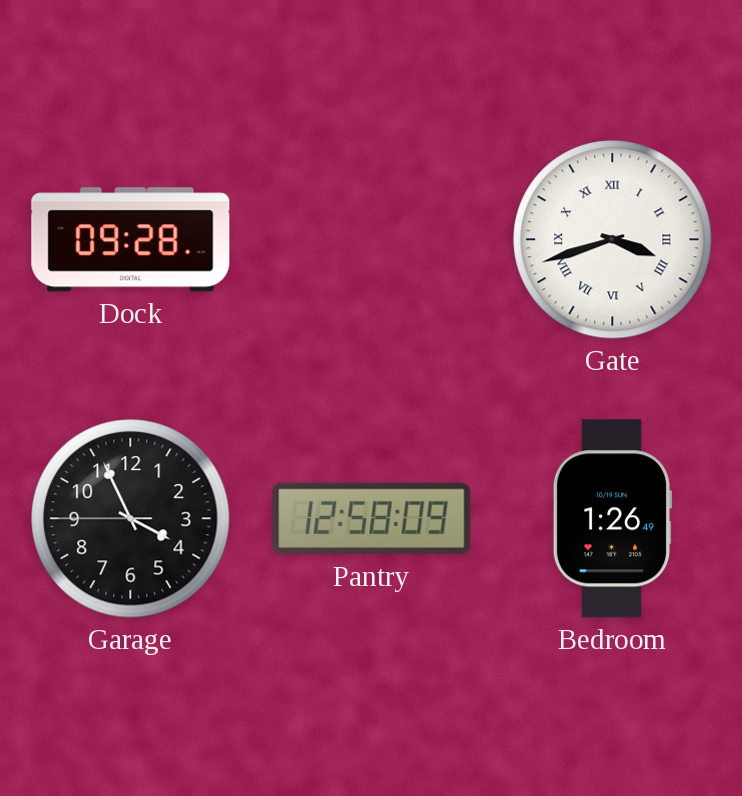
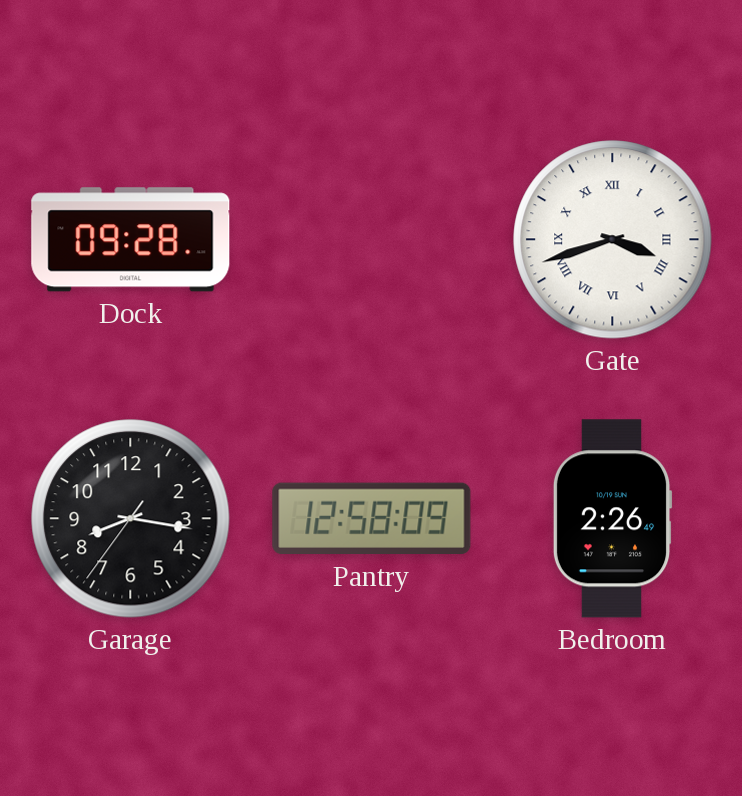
Garage: 3:55 -> 8:16 (131, 519)
Bedroom: 1:26 -> 2:26 (612, 519)
